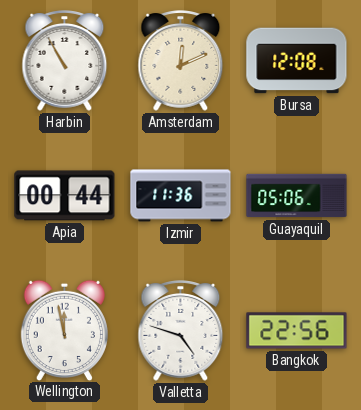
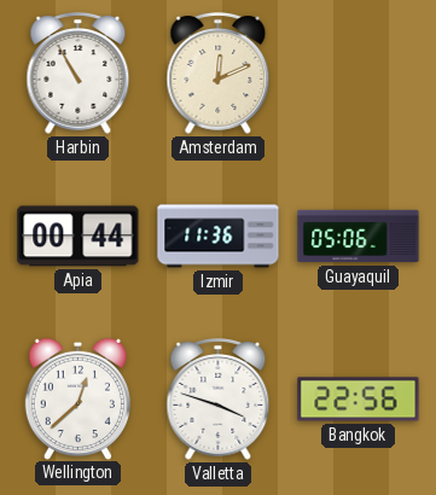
Bursa: 12:08 -> none (297, 61)
Wellington: 11:58 -> 12:38 (77, 398)
Valletta: 4:48 -> 3:48 (219, 400)
